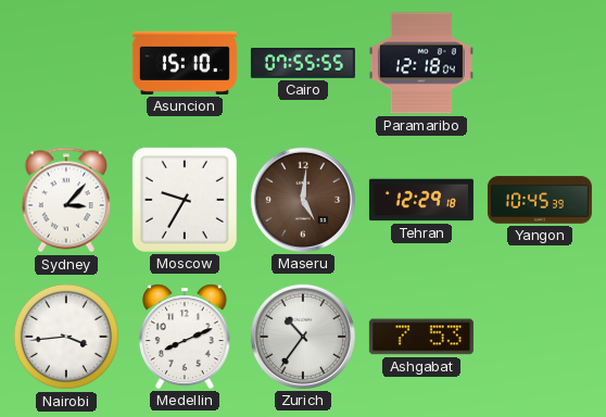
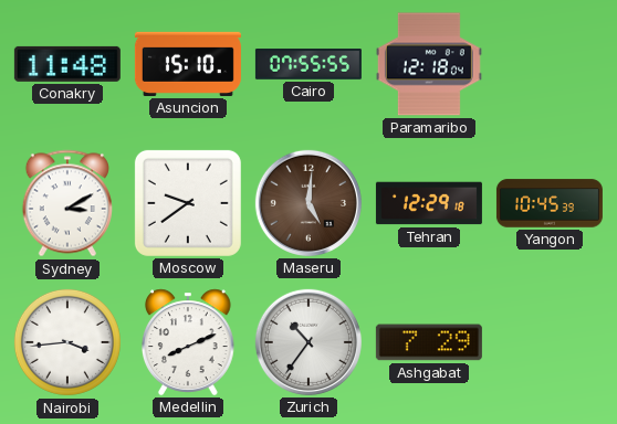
Conakry: none -> 11:48 (67, 64)
Sydney: 3:07 -> 3:10 (67, 203)
Moscow: 9:35 -> 9:39 (188, 203)
Ashgabat: 7:53 -> 7:29 (429, 342)
